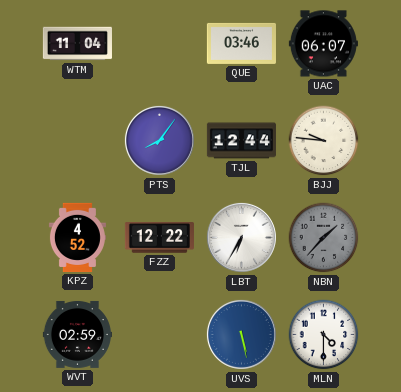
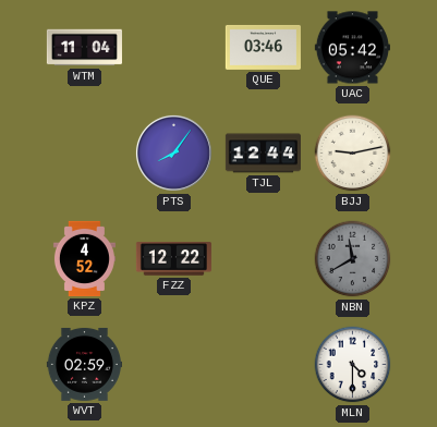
UAC: 06:07 -> 05:42 (352, 48)
BJJ: 9:46 -> 9:13 (353, 154)
LBT: 6:35 -> none (241, 237)
NBN: 1:37 -> 11:40 (353, 259)
UVS: 5:28 -> none (241, 334)
